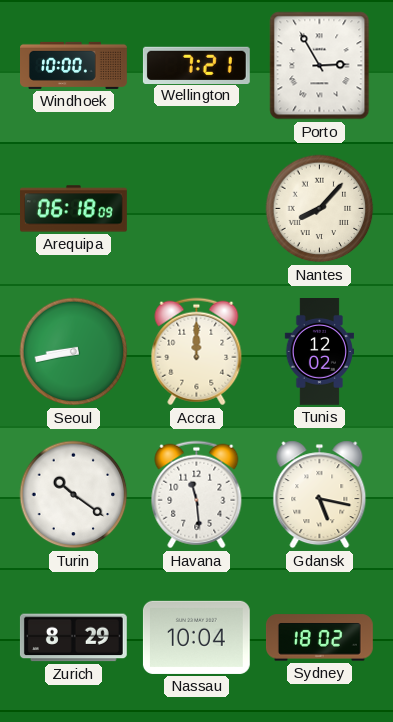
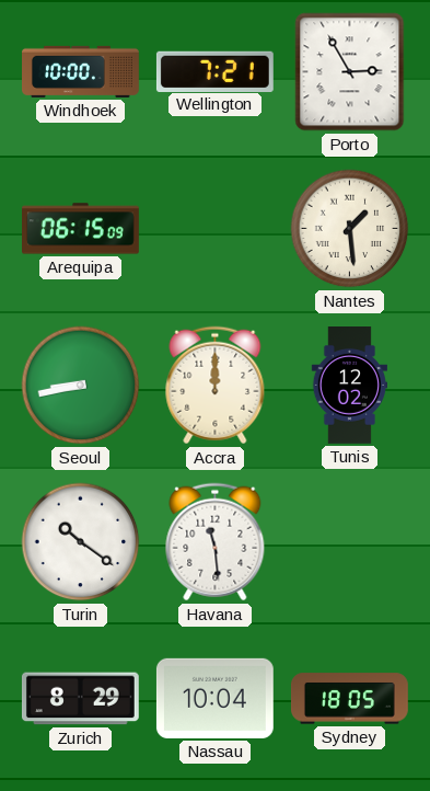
Arequipa: 06:18 -> 06:15 (81, 229)
Nantes: 8:07 -> 1:29 (350, 229)
Gdansk: 5:17 -> none (320, 495)
Sydney: 18:02 -> 18:05 (349, 699)
